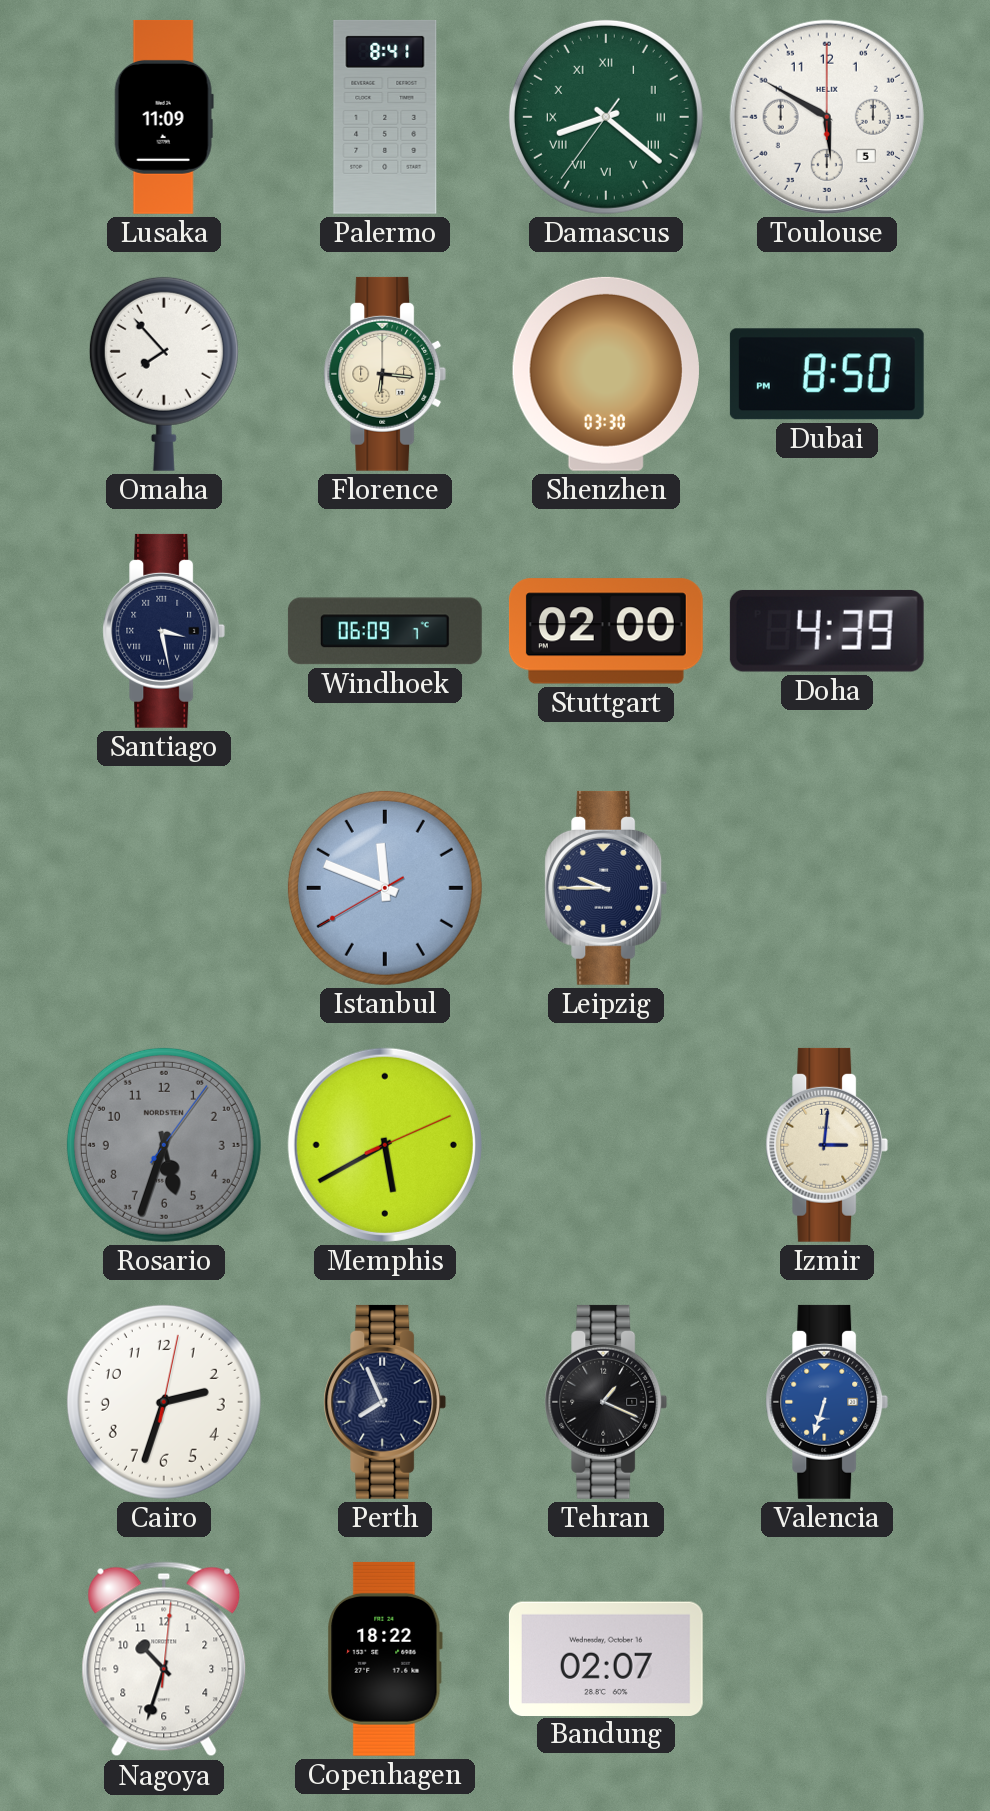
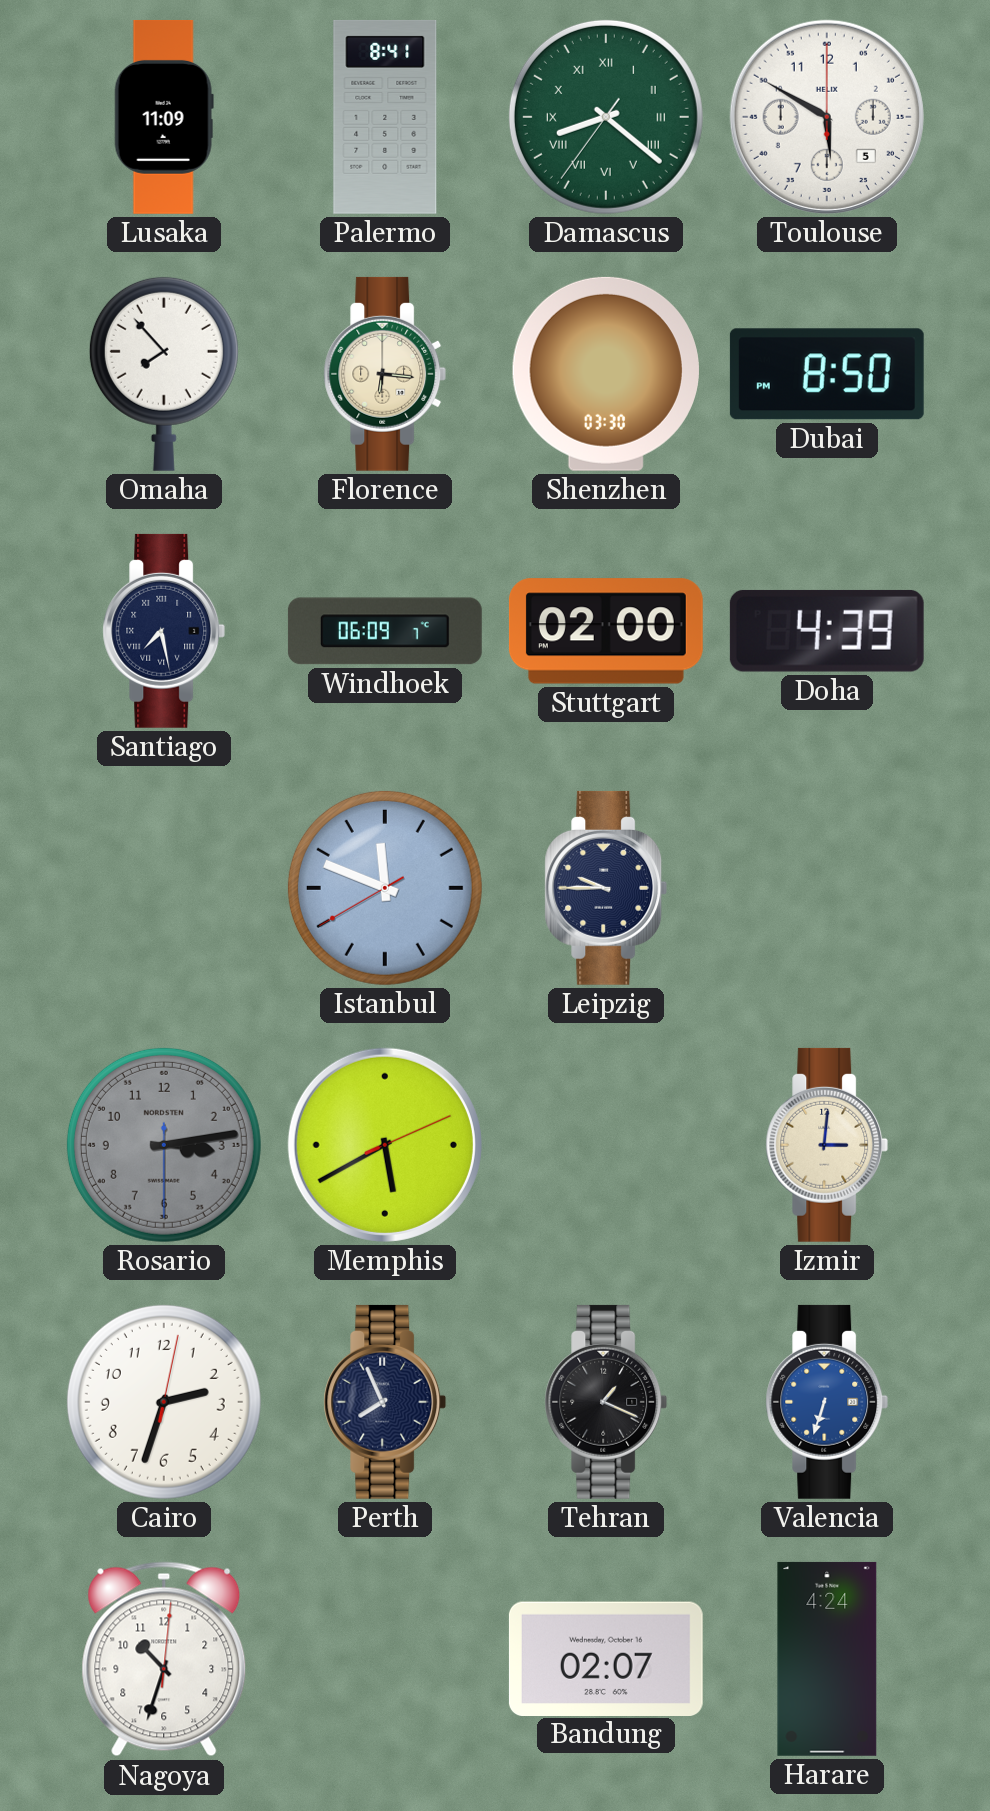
Santiago: 3:28 -> 7:28 (164, 631)
Rosario: 5:33 -> 3:13 (164, 1145)
Copenhagen: 18:22 -> none (385, 1659)
Harare: none -> 4:24 (827, 1659)
